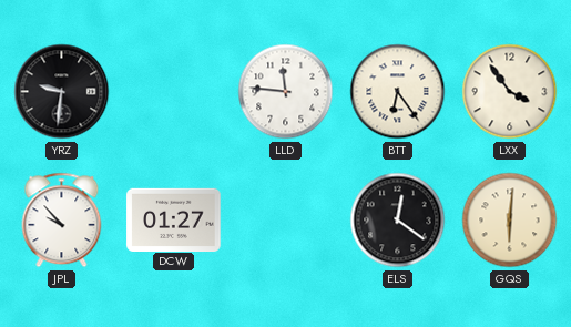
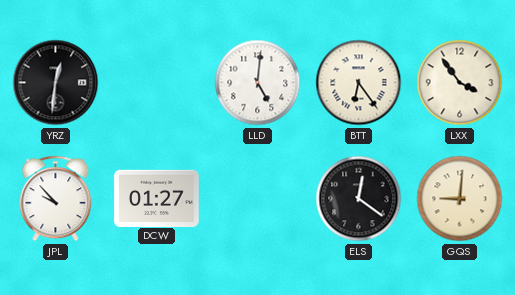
YRZ: 9:31 -> 12:31 (56, 83)
LLD: 11:46 -> 5:01 (258, 83)
GQS: 6:01 -> 9:01 (460, 199)
